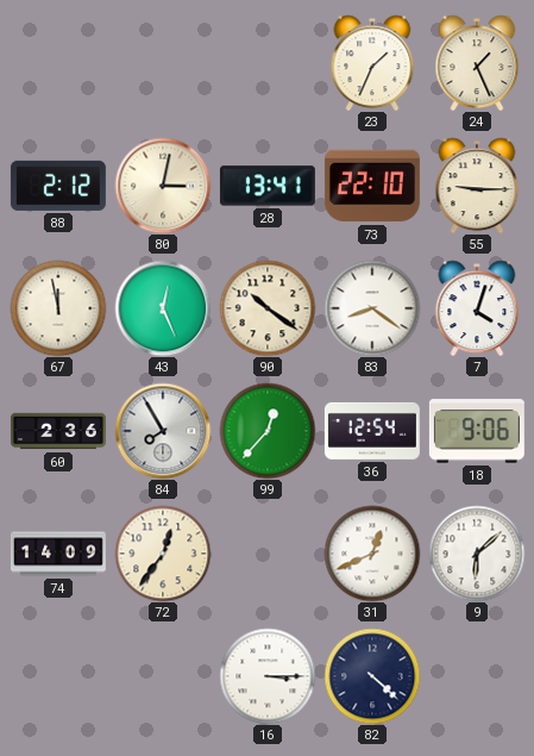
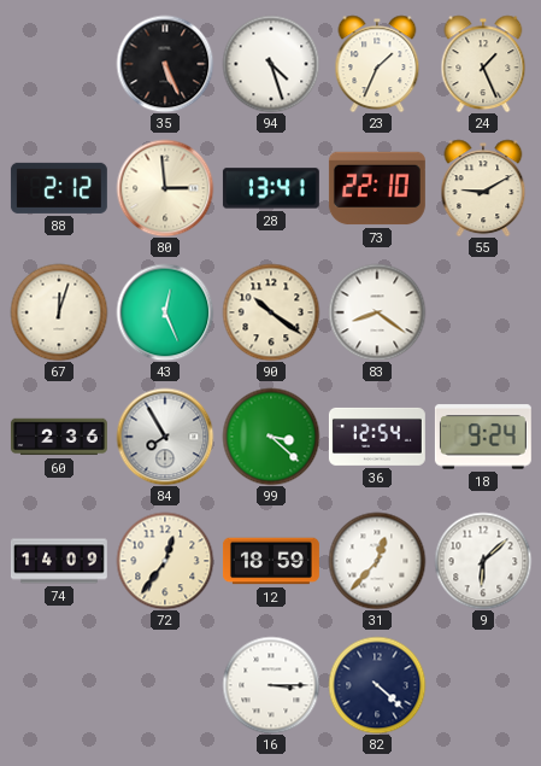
35: none -> 5:26 (165, 64)
94: none -> 4:27 (271, 64)
80: 3:02 -> 2:59 (165, 188)
55: 9:15 -> 9:10 (483, 188)
67: 11:58 -> 12:03 (59, 312)
7: 4:03 -> none (477, 308)
99: 12:37 -> 3:22 (271, 437)
18: 9:06 -> 9:24 (483, 437)
12: none -> 18:59 (271, 561)
31: 12:41 -> 12:37 (377, 561)
